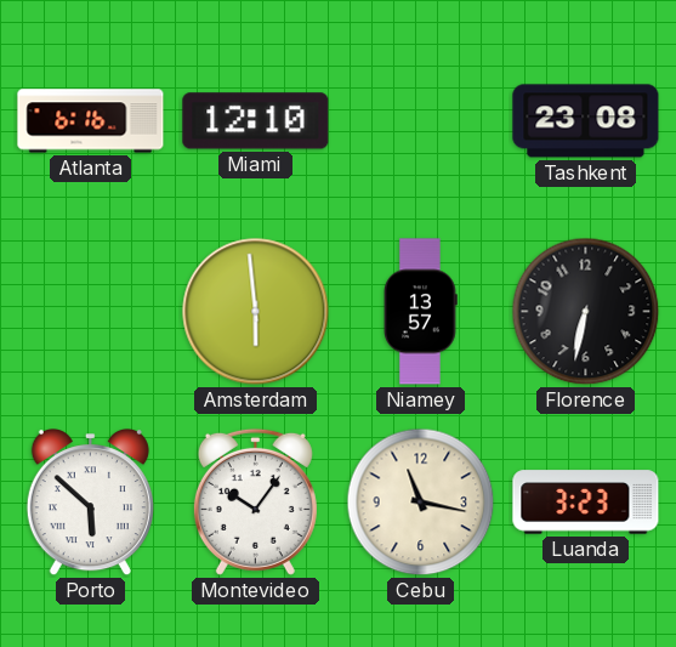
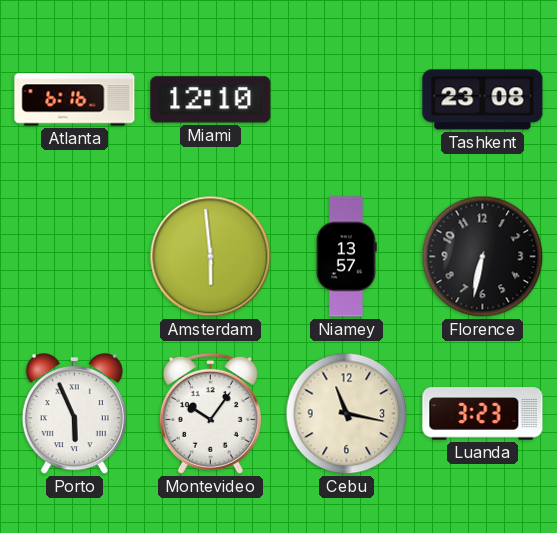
Porto: 5:52 -> 5:56 (74, 415)
